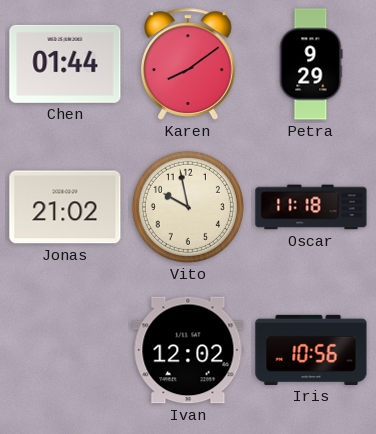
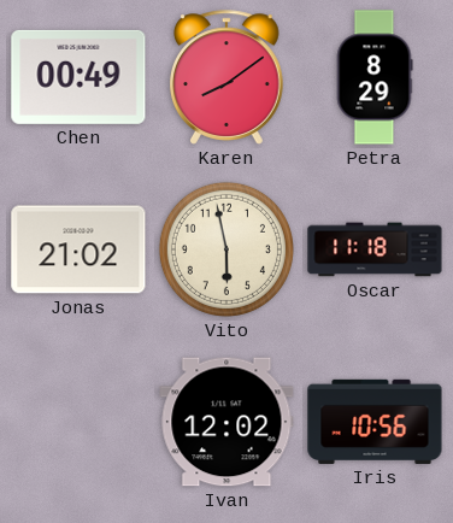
Chen: 01:44 -> 00:49 (78, 77)
Petra: 9:29 -> 8:29 (375, 77)
Vito: 9:58 -> 5:58 (226, 249)
